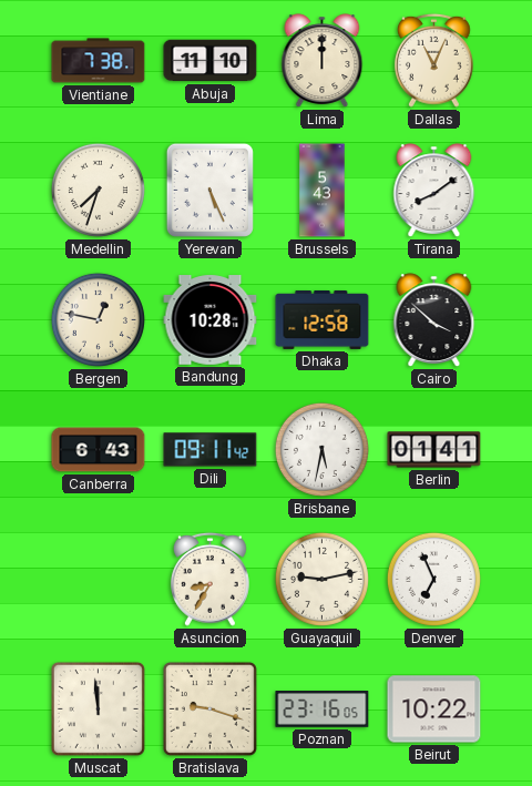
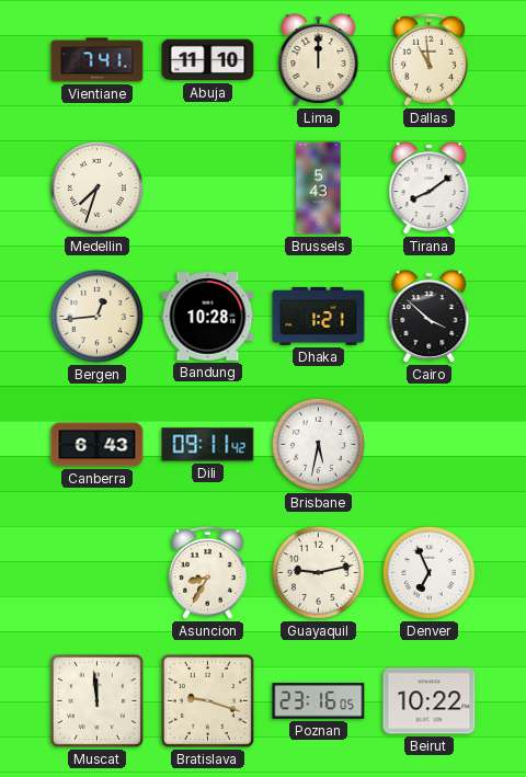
Vientiane: 7:38 -> 7:41 (98, 60)
Dallas: 11:04 -> 10:59 (428, 59)
Yerevan: 5:26 -> none (209, 190)
Bergen: 12:47 -> 12:44 (96, 316)
Dhaka: 12:58 -> 1:21 (319, 316)
Berlin: 01:41 -> none (434, 450)
